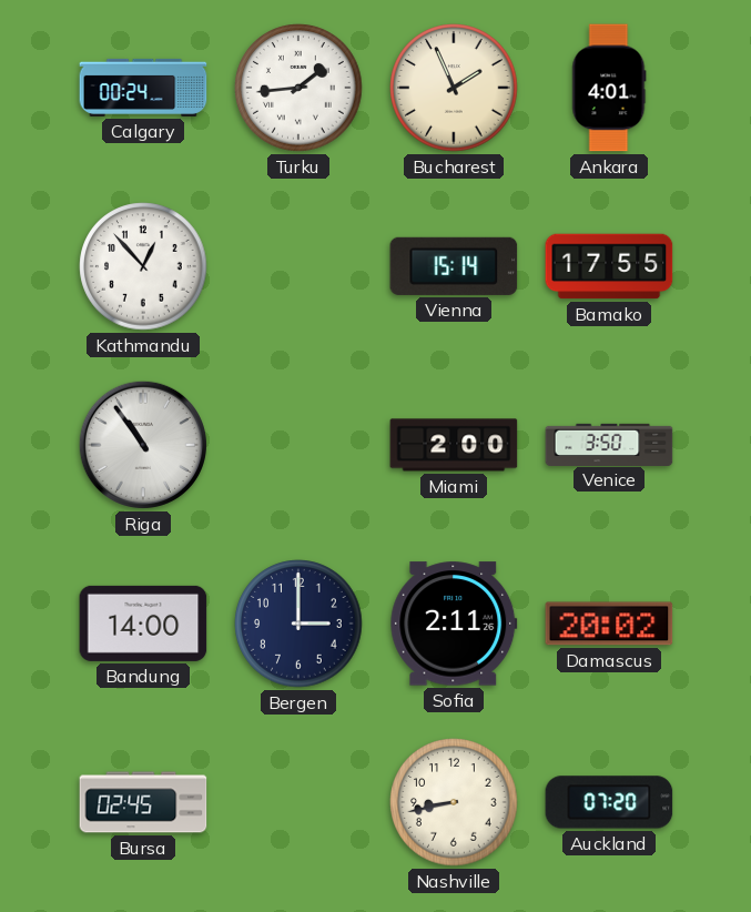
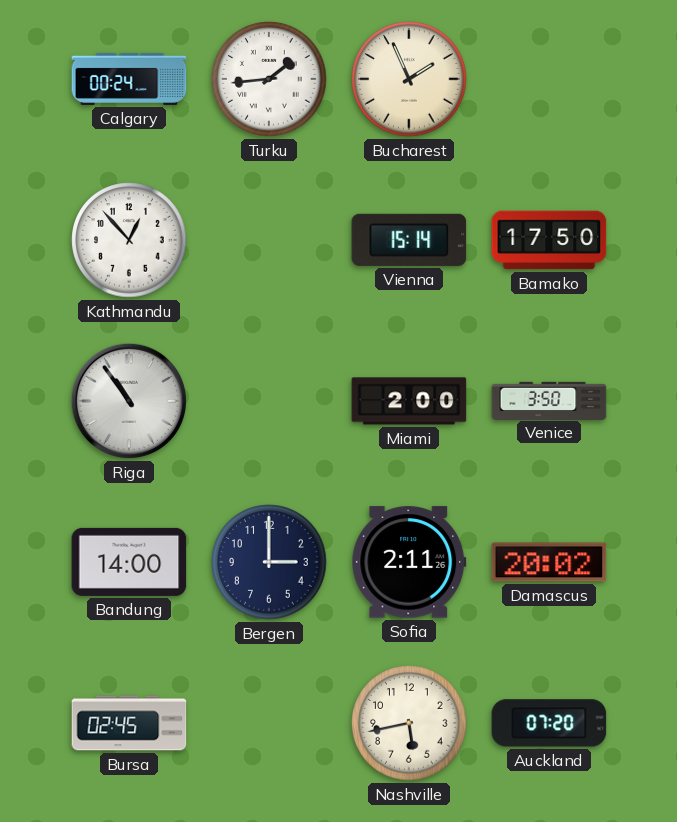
Ankara: 4:01 -> none (609, 88)
Bamako: 17:55 -> 17:50 (549, 240)
Nashville: 8:43 -> 5:43 (409, 723)
